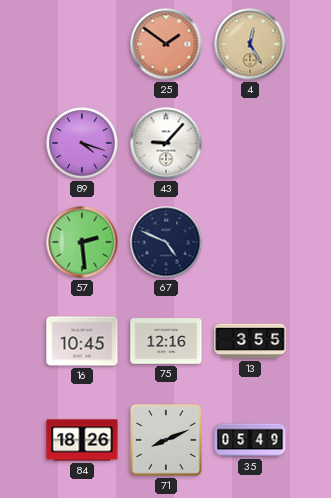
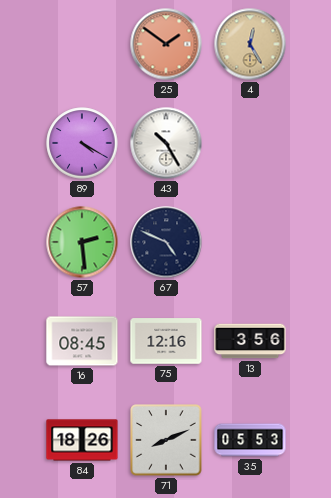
89: 4:18 -> 4:20 (82, 143)
43: 9:07 -> 10:25 (166, 143)
16: 10:45 -> 08:45 (82, 341)
13: 3:55 -> 3:56 (250, 341)
35: 05:49 -> 05:53 (250, 440)
